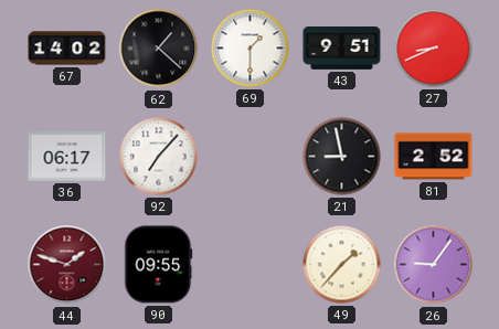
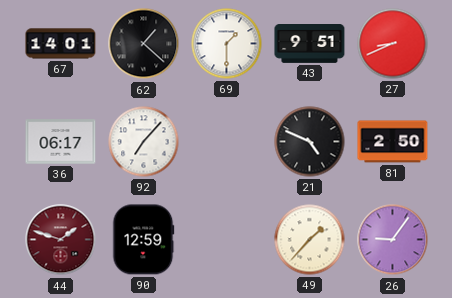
67: 14:02 -> 14:01 (61, 44)
21: 8:58 -> 4:49 (310, 142)
81: 2:52 -> 2:50 (393, 142)
90: 09:55 -> 12:59 (144, 240)
